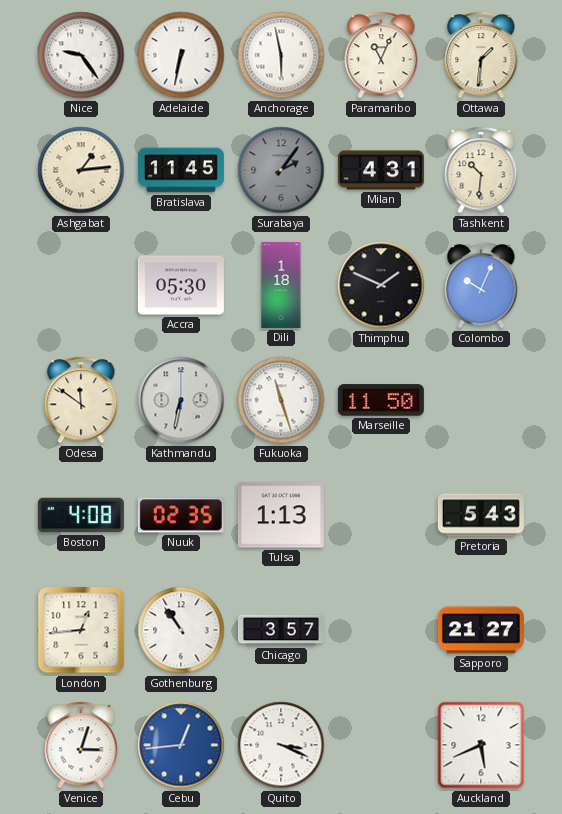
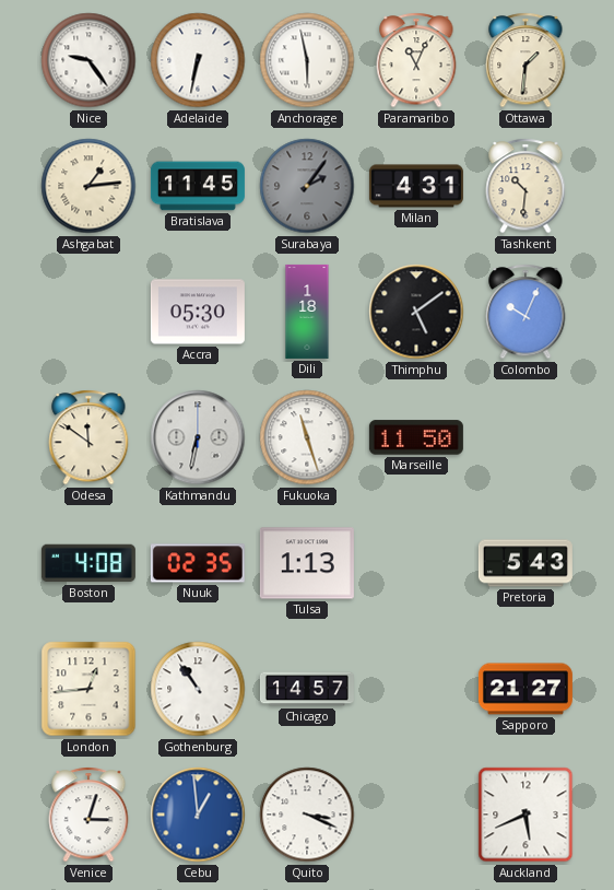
Thimphu: 1:49 -> 5:09 (416, 312)
Chicago: 3:57 -> 14:57 (307, 689)
Cebu: 12:44 -> 12:59 (198, 815)
